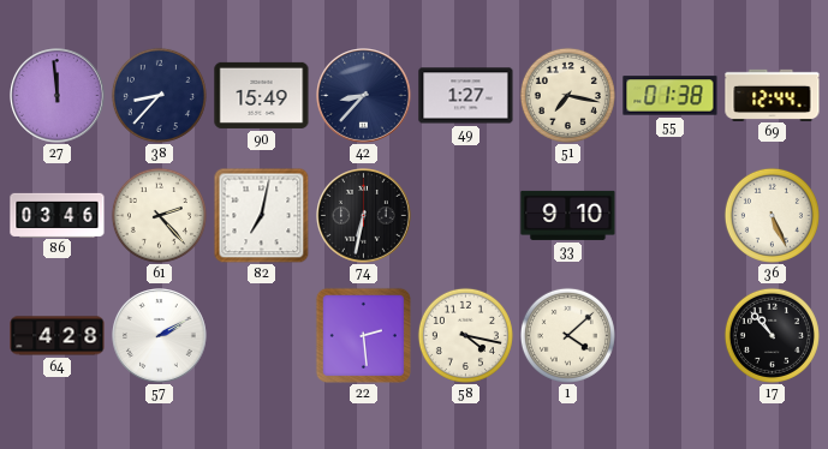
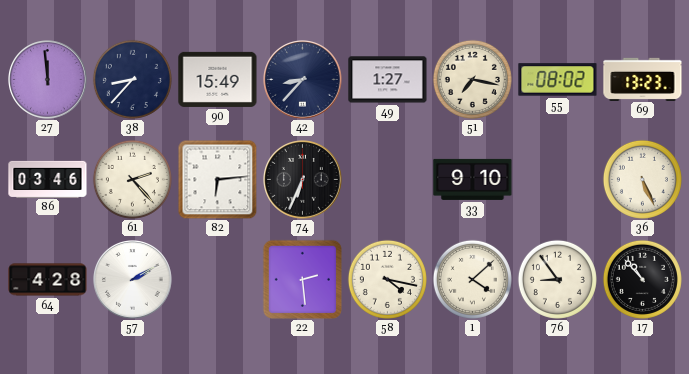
55: 01:38 -> 08:02 (558, 80)
69: 12:44 -> 13:23 (643, 79)
82: 7:02 -> 6:14 (217, 179)
74: 6:32 -> 6:34 (303, 180)
76: none -> 8:54 (557, 279)
